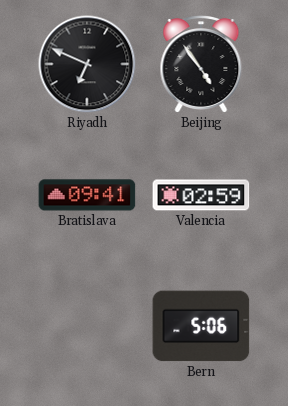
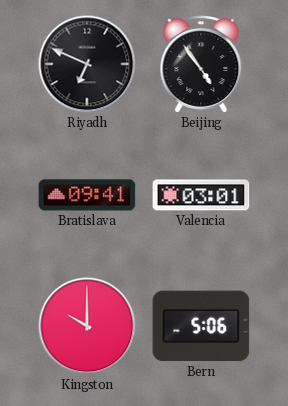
Valencia: 02:59 -> 03:01 (201, 195)
Kingston: none -> 10:00 (87, 326)
